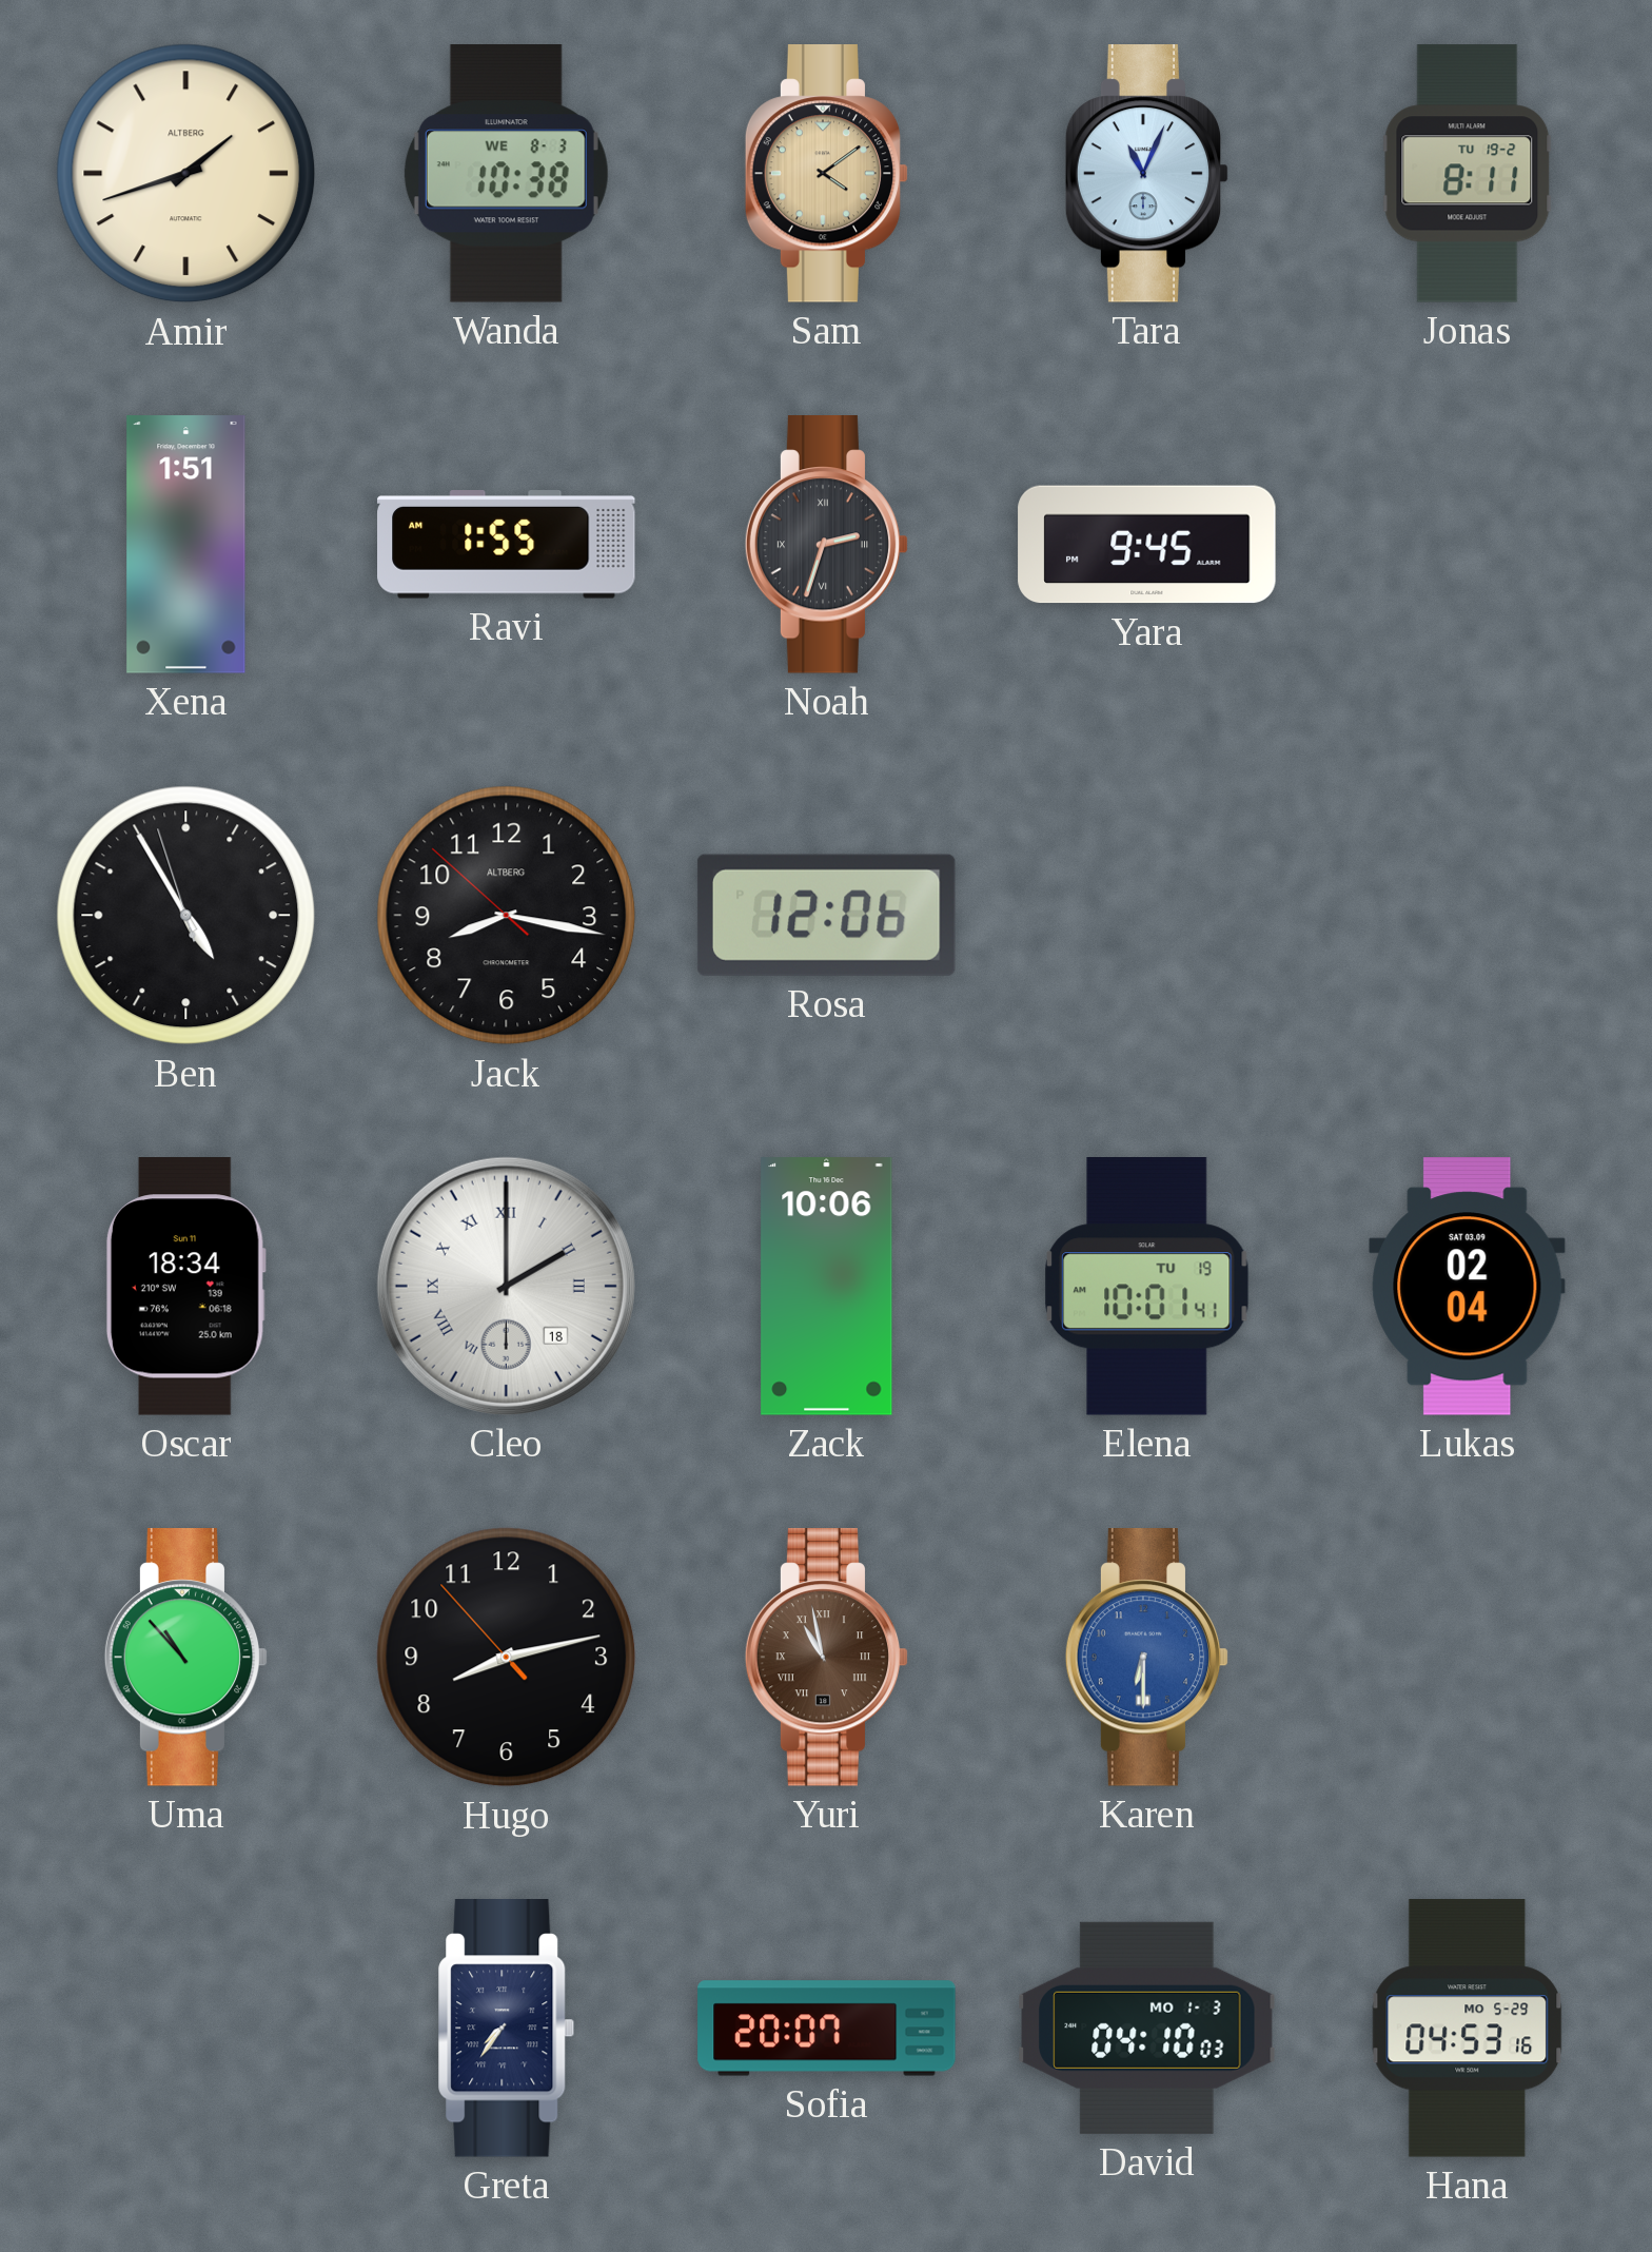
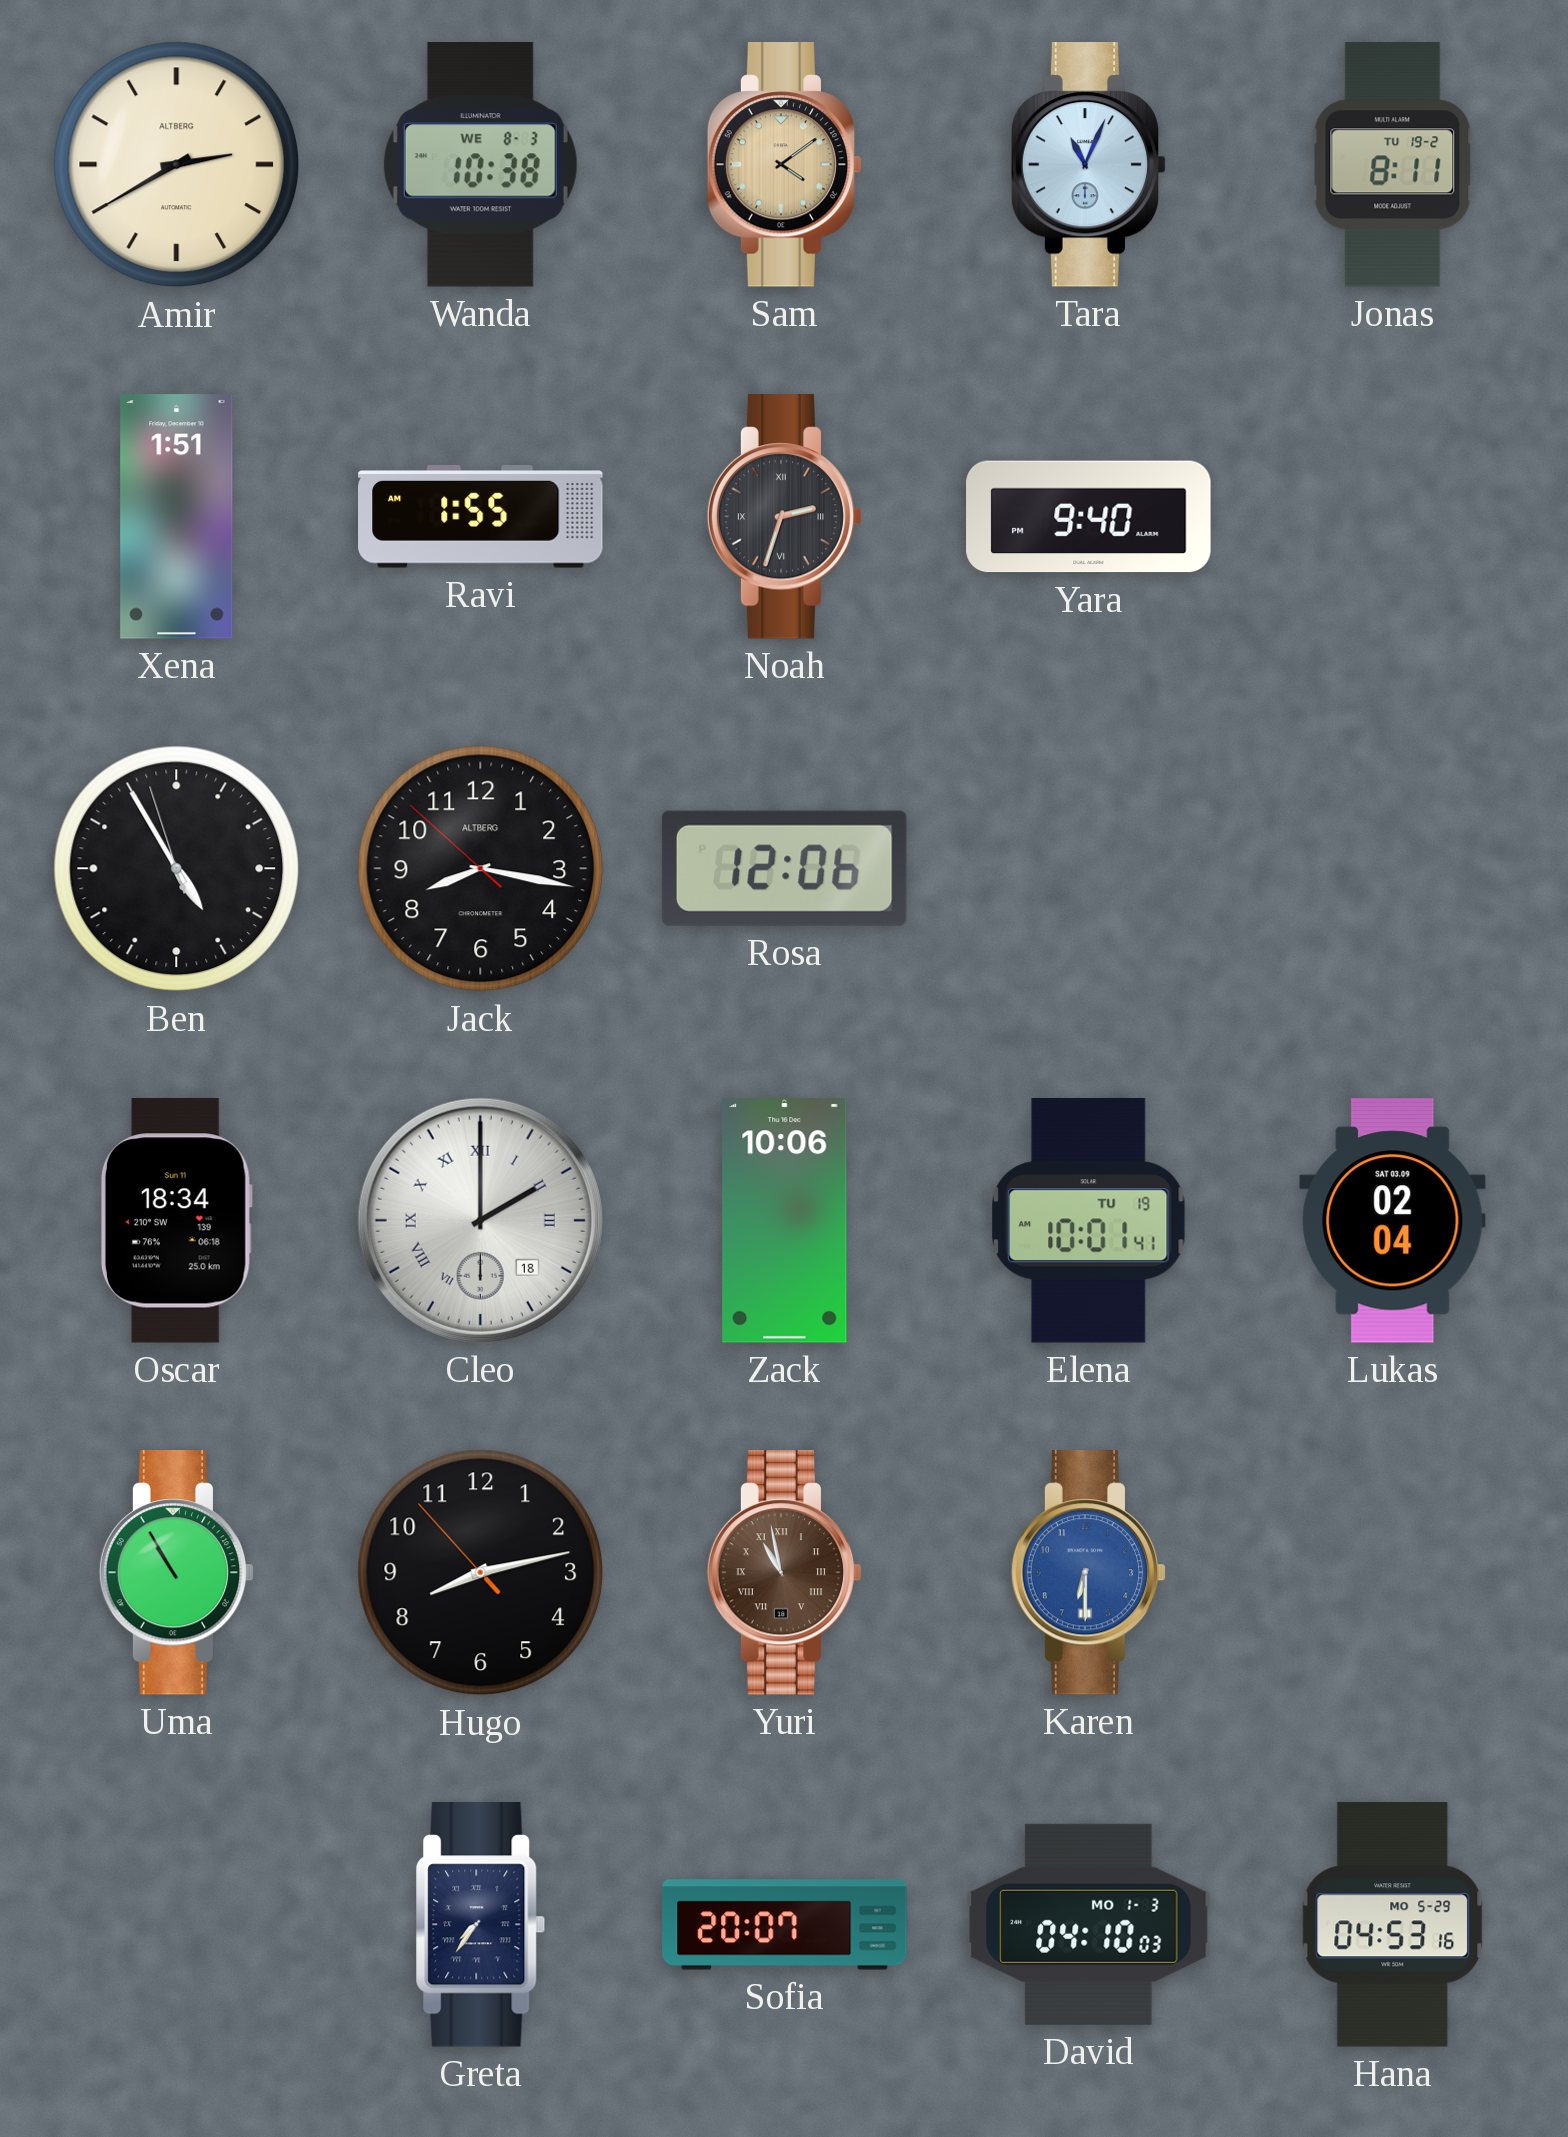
Amir: 1:42 -> 2:40 (177, 165)
Yara: 9:45 -> 9:40 (1089, 517)
Uma: 10:53 -> 10:55 (177, 1573)
